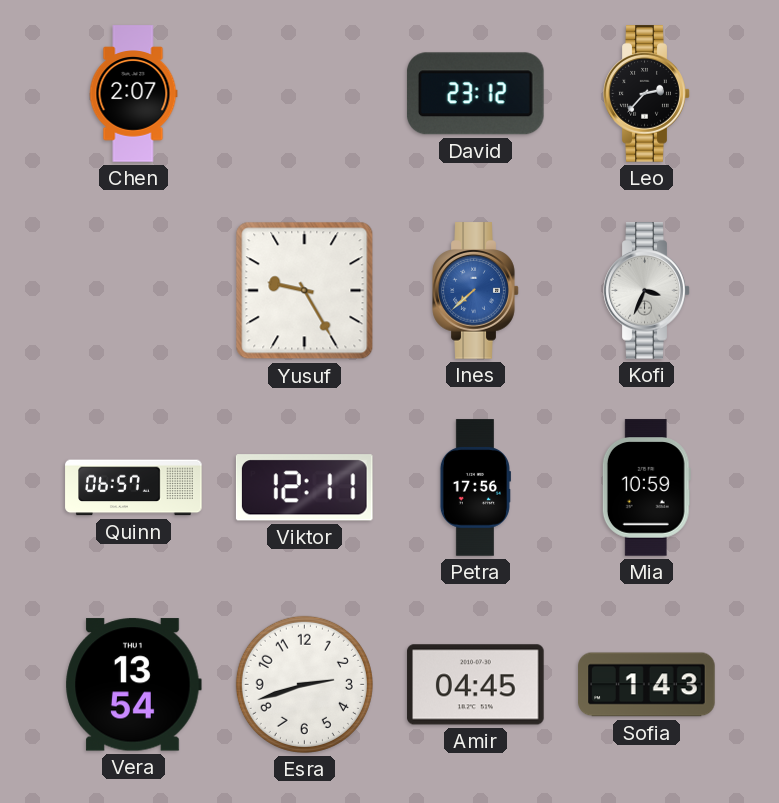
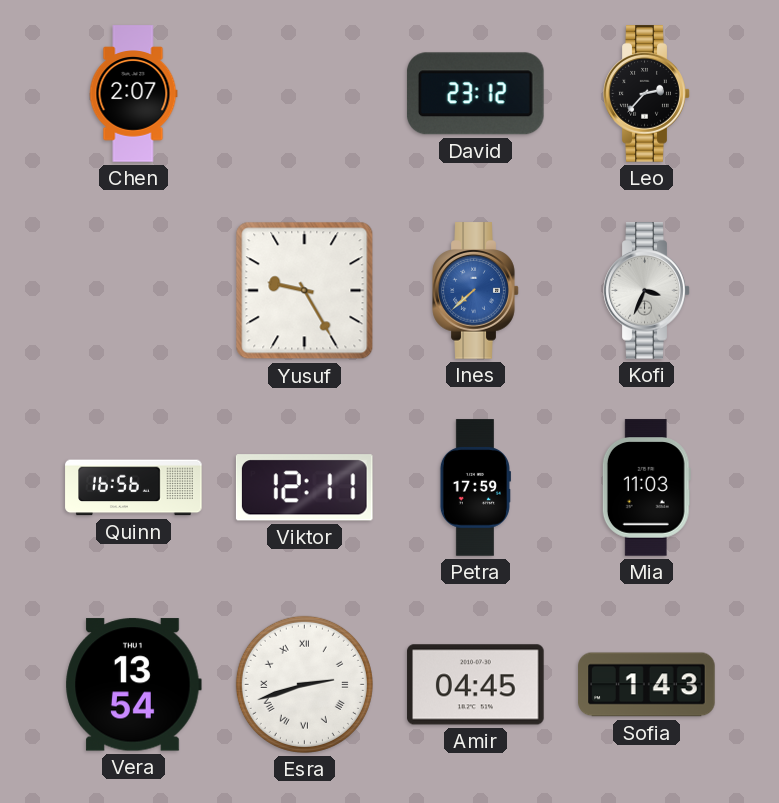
Quinn: 06:57 -> 16:56 (134, 488)
Petra: 17:56 -> 17:59 (475, 488)
Mia: 10:59 -> 11:03 (646, 488)
Esra numerals: Arabic -> Roman (304, 684)
